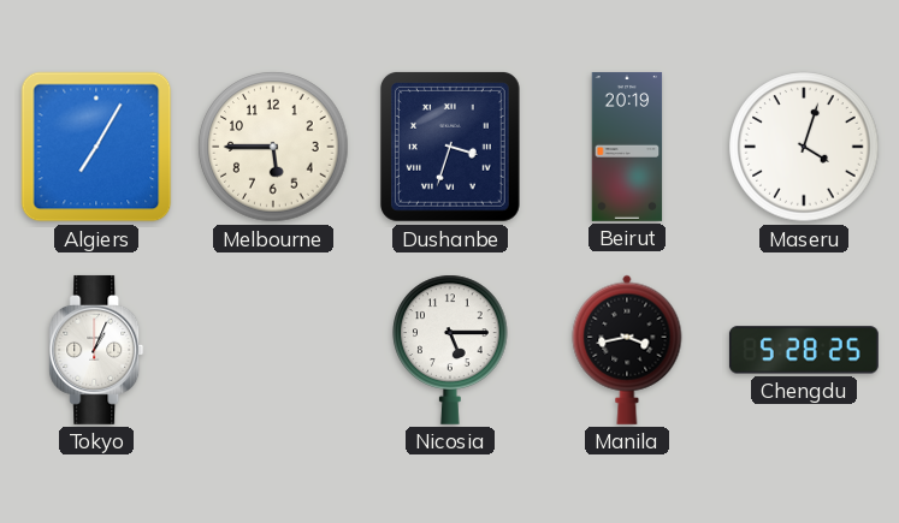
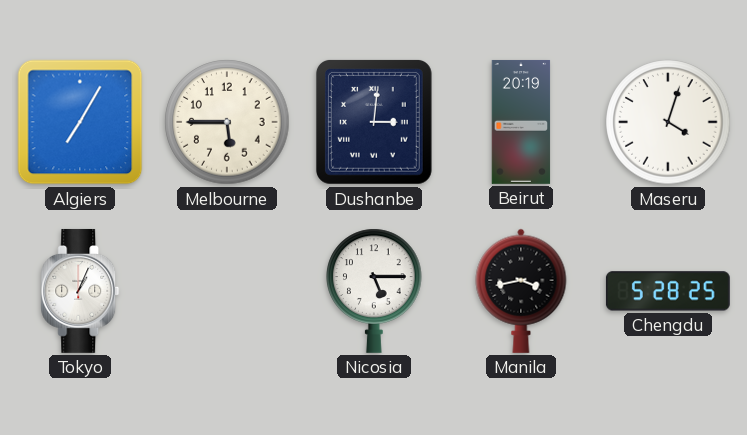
Dushanbe: 3:33 -> 3:01 (374, 122)
